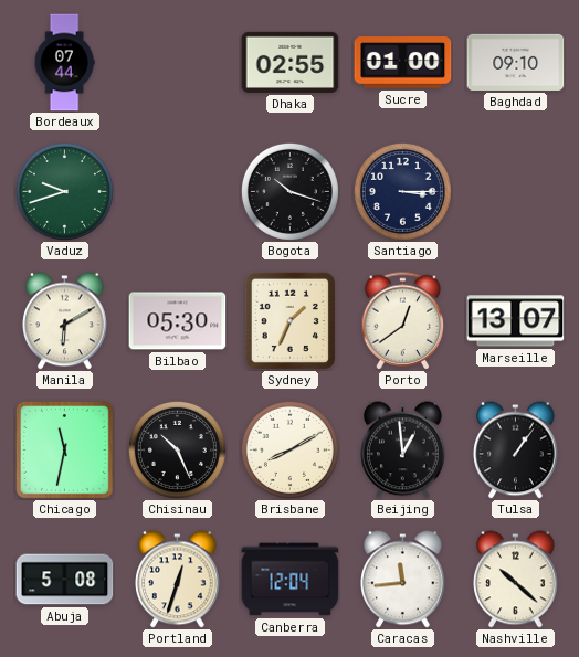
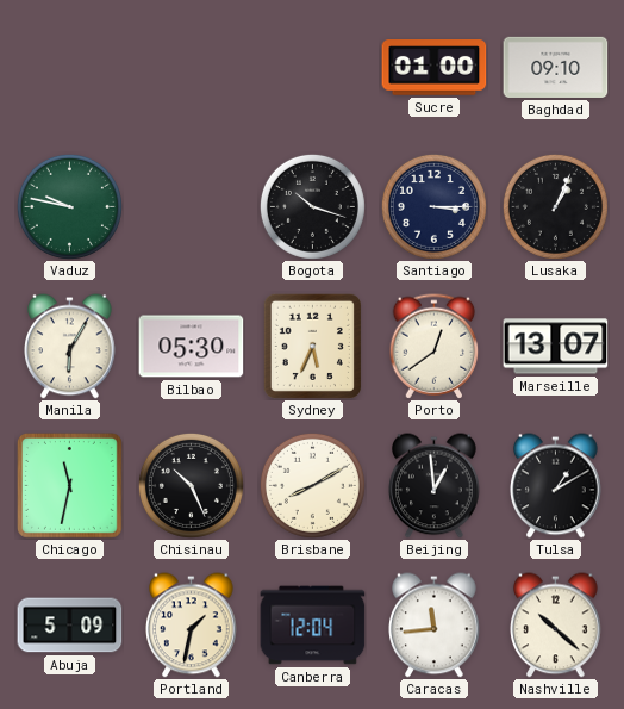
Bordeaux: 07:44 -> none (64, 63)
Dhaka: 02:55 -> none (291, 62)
Vaduz: 9:42 -> 9:47 (69, 206)
Lusaka: none -> 1:04 (555, 206)
Manila: 6:10 -> 6:05 (70, 347)
Sydney: 1:34 -> 5:34 (312, 346)
Tulsa: 1:06 -> 1:10 (556, 486)
Abuja: 5:08 -> 5:09 (70, 626)
Portland: 12:33 -> 1:32 (192, 626)
